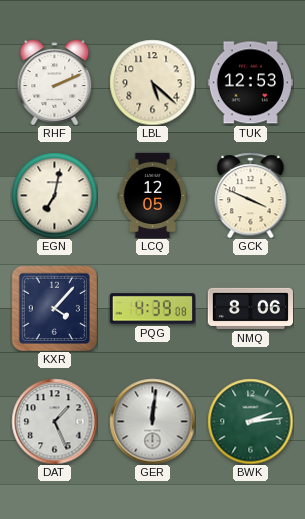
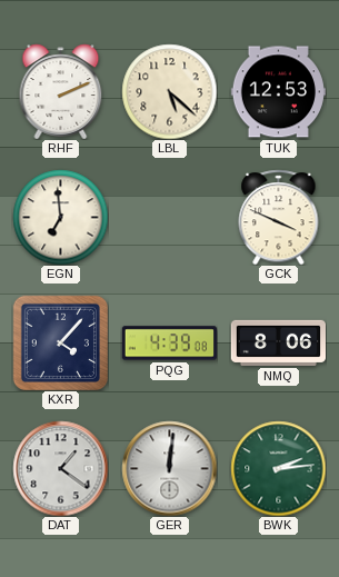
EGN: 7:02 -> 6:59 (60, 217)
LCQ: 12:05 -> none (153, 195)
DAT: 1:26 -> 1:21 (60, 468)
